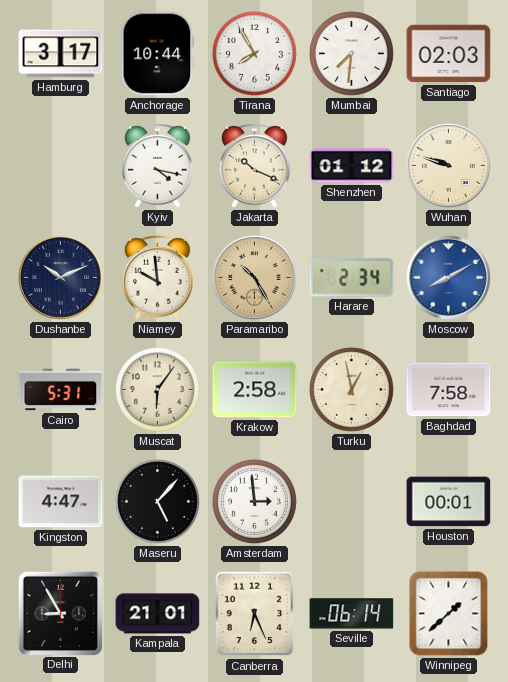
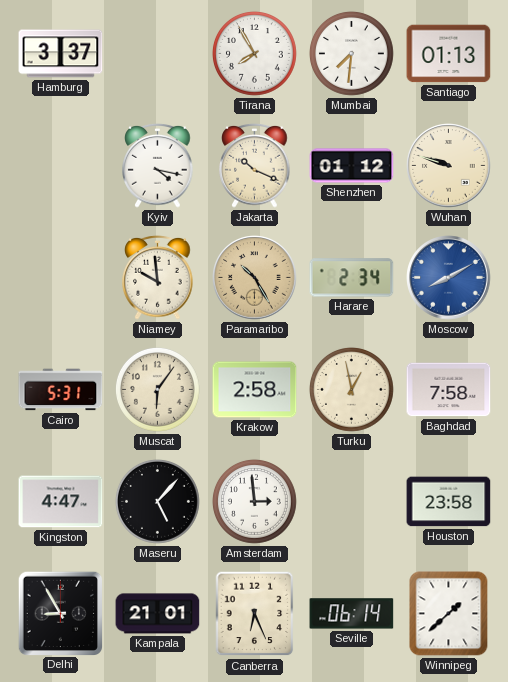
Hamburg: 3:17 -> 3:37 (61, 54)
Anchorage: 10:44 -> none (158, 54)
Santiago: 02:03 -> 01:13 (449, 54)
Dushanbe: 10:11 -> none (61, 278)
Houston: 00:01 -> 23:58 (449, 502)
